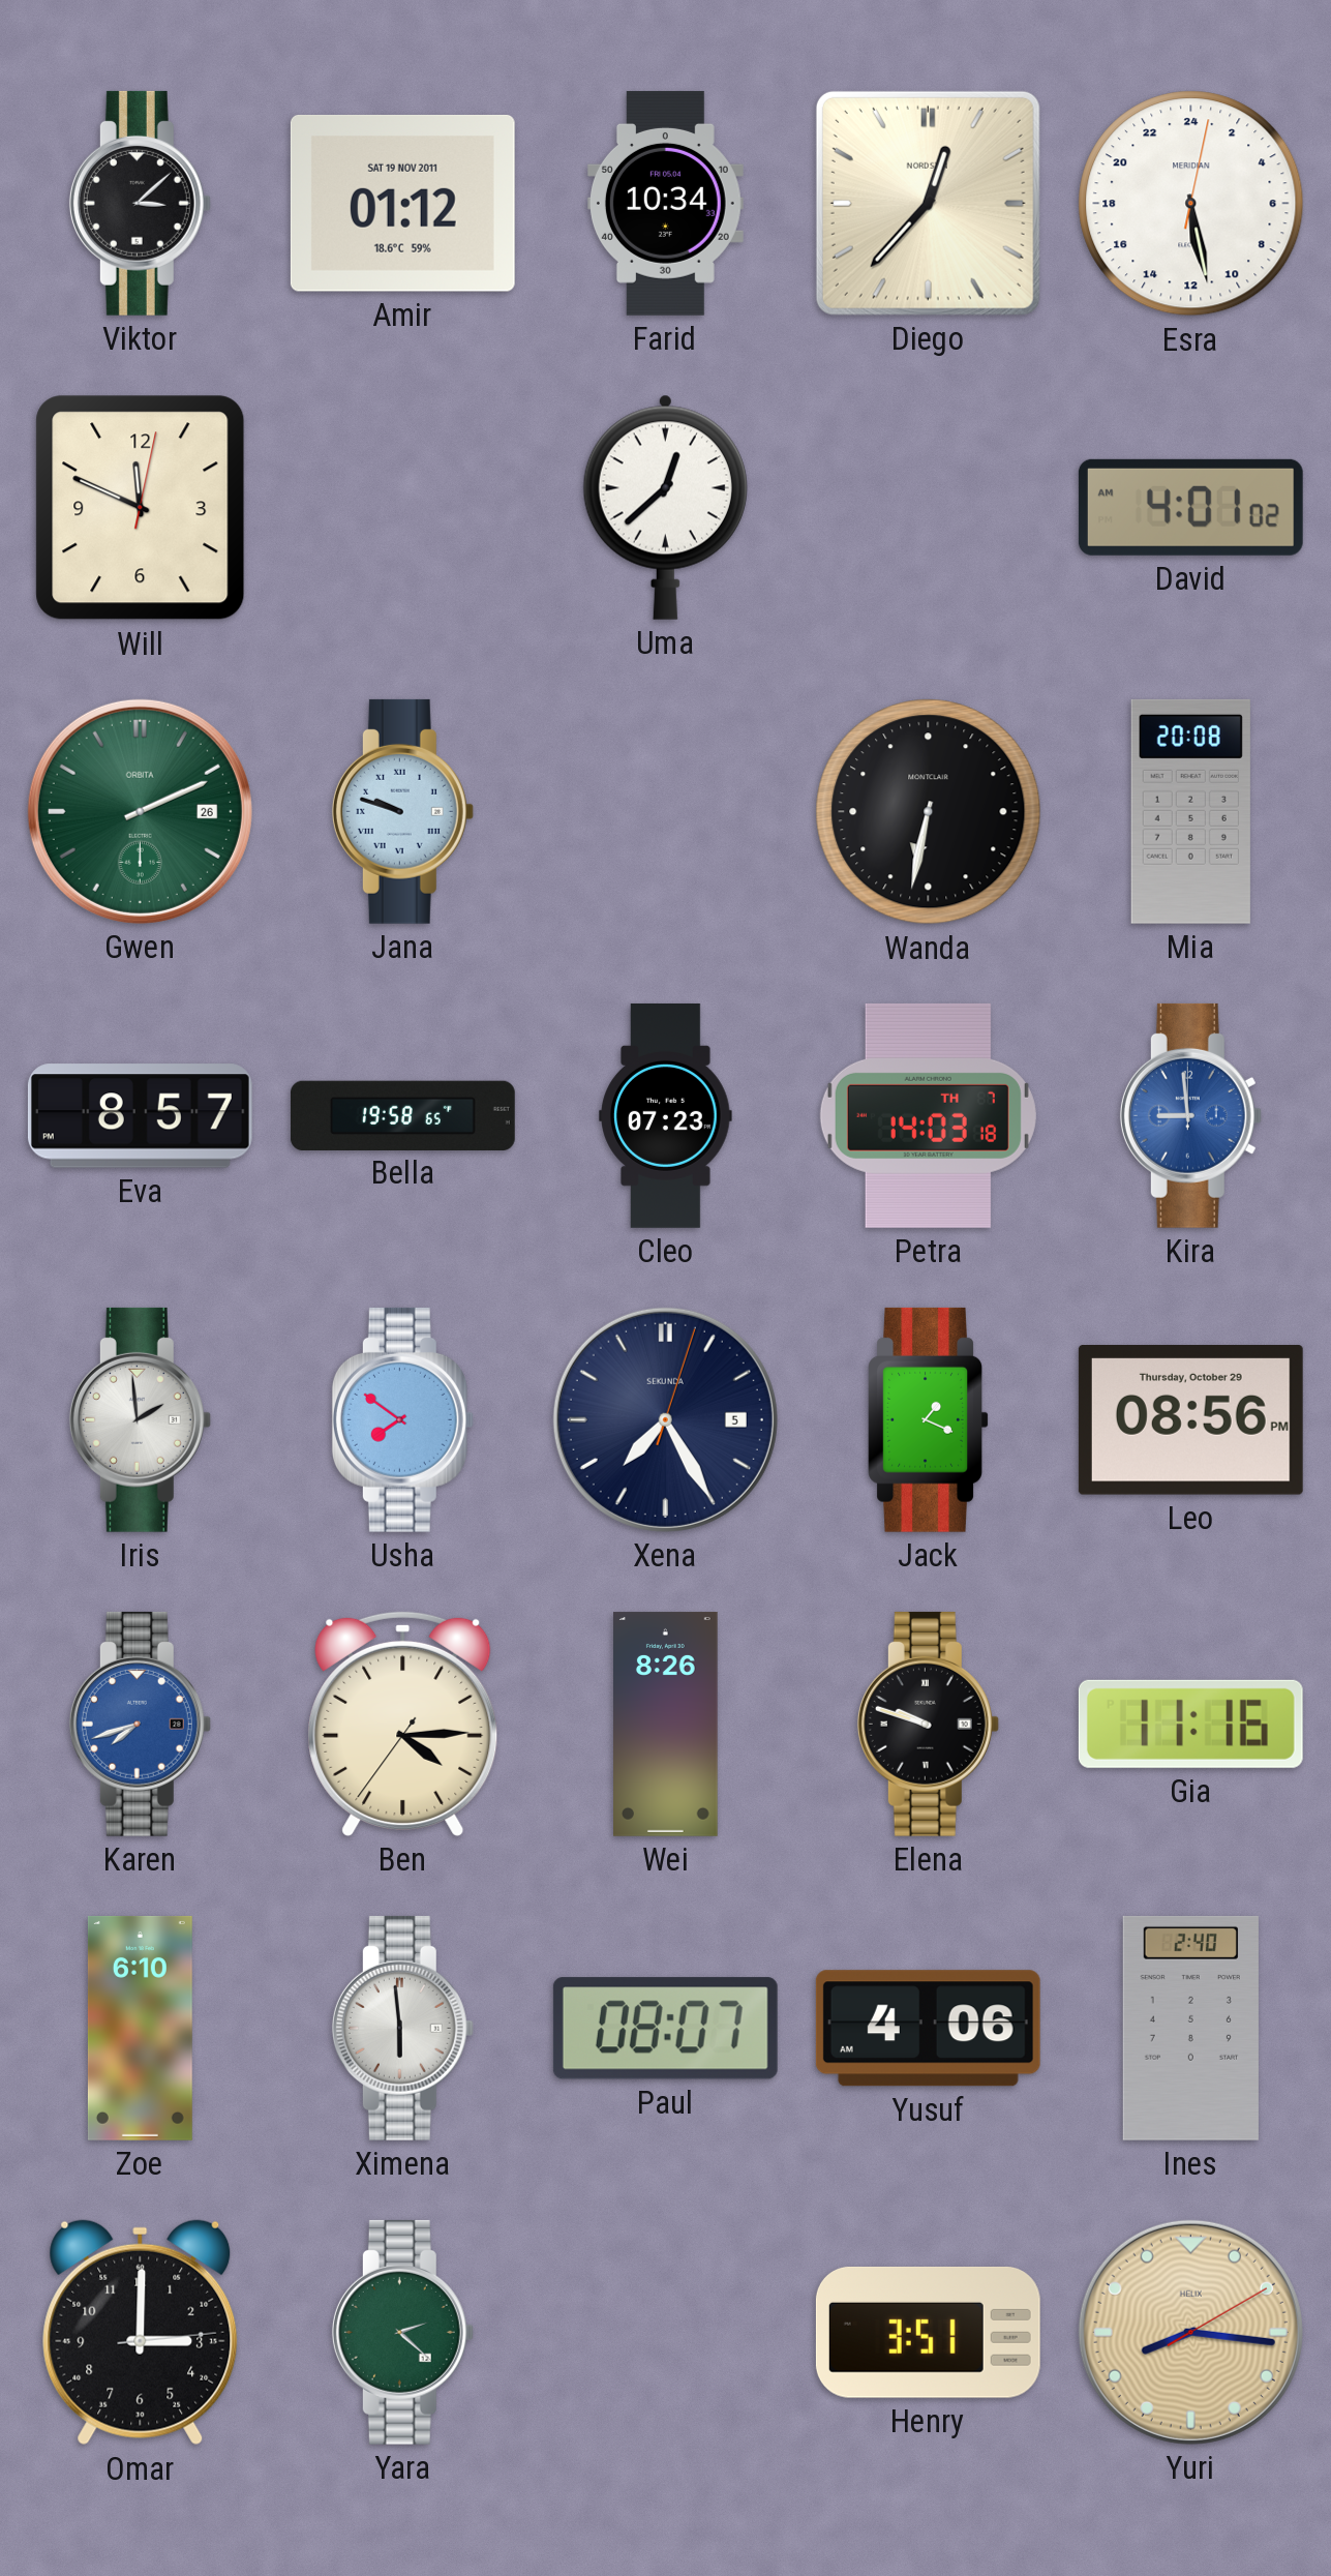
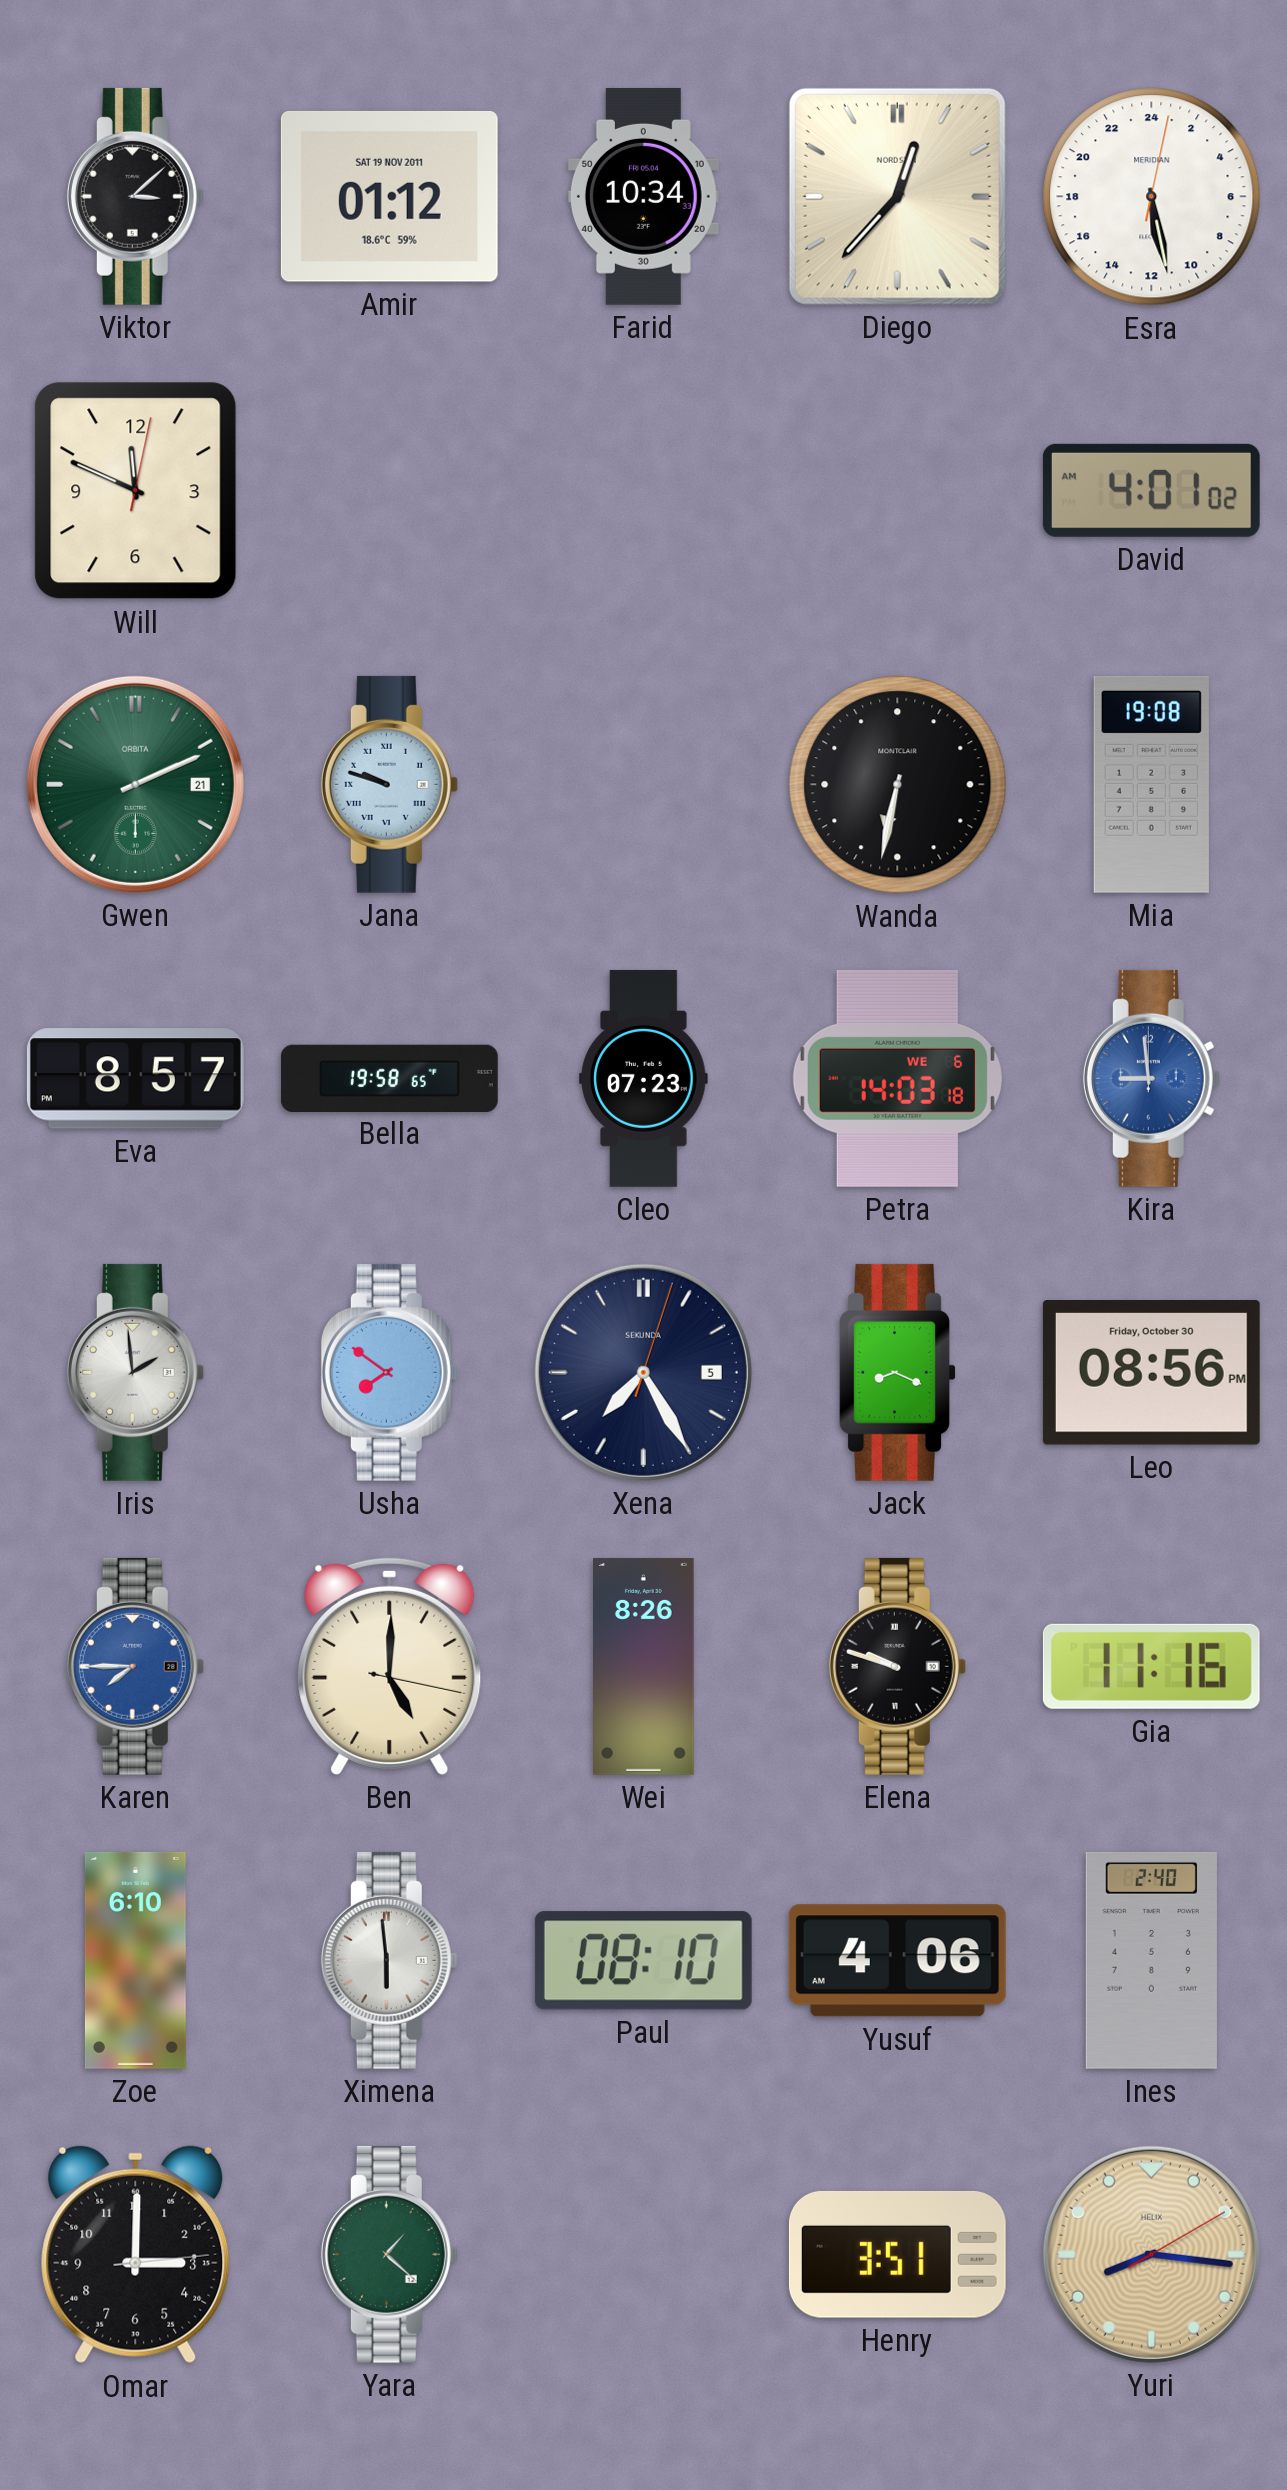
Uma: 12:38 -> none (665, 507)
Gwen date: 26 -> 21 (135, 784)
Mia: 20:08 -> 19:08 (1151, 784)
Petra date: TH 7 -> WE 6 (897, 1078)
Jack: 1:19 -> 8:19 (898, 1372)
Leo date: Thursday, October 29 -> Friday, October 30 (1151, 1373)
Karen: 7:42 -> 7:45 (135, 1666)
Ben: 4:14 -> 5:00 (390, 1666)
Paul: 08:07 -> 08:10 (643, 1961)
Yara: 2:22 -> 1:22 (389, 2254)
